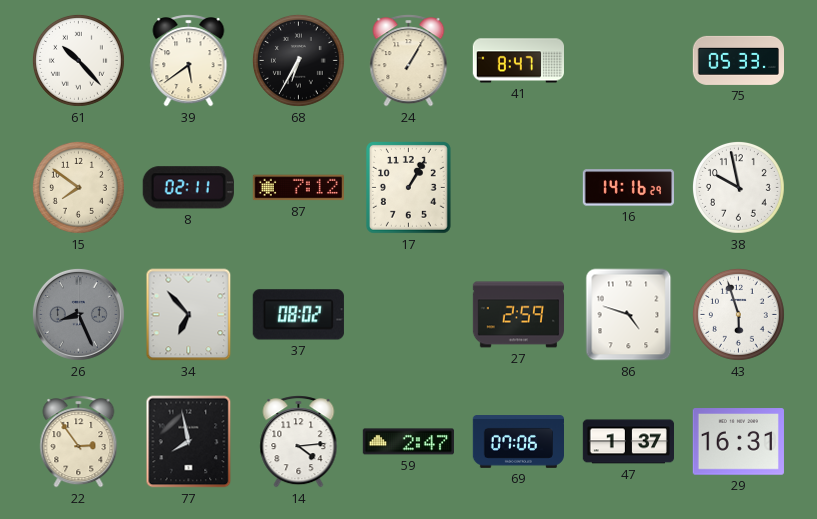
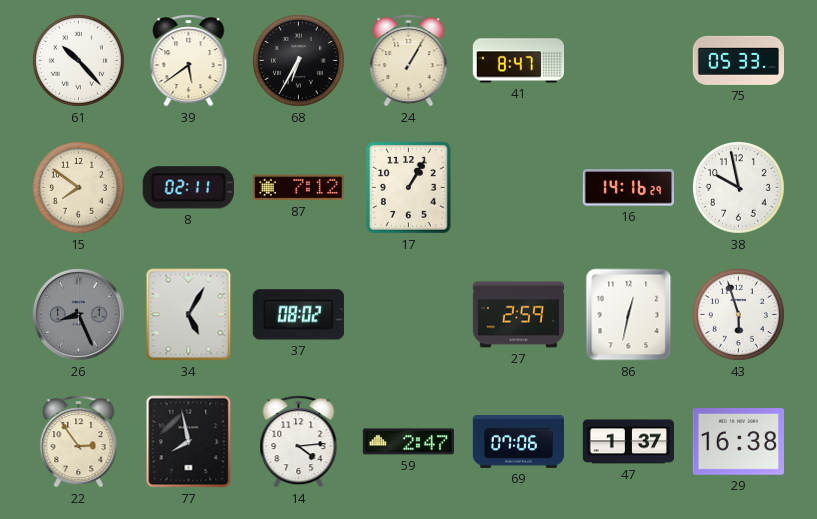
34: 6:53 -> 5:05 (189, 315)
86: 4:48 -> 12:32 (629, 315)
29: 16:31 -> 16:38 (738, 442)
